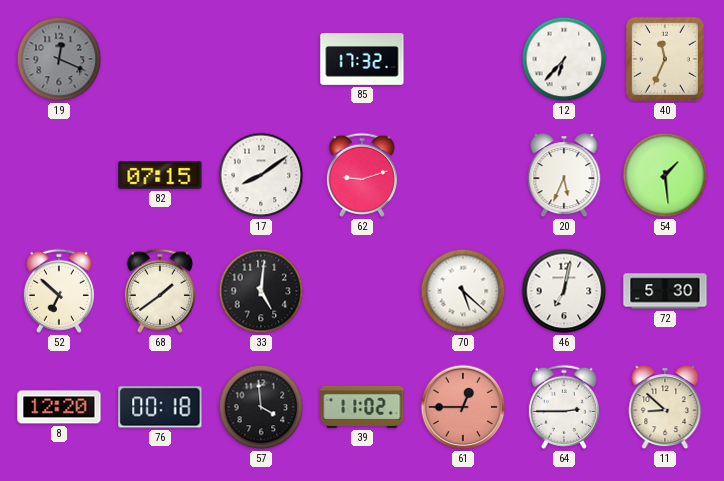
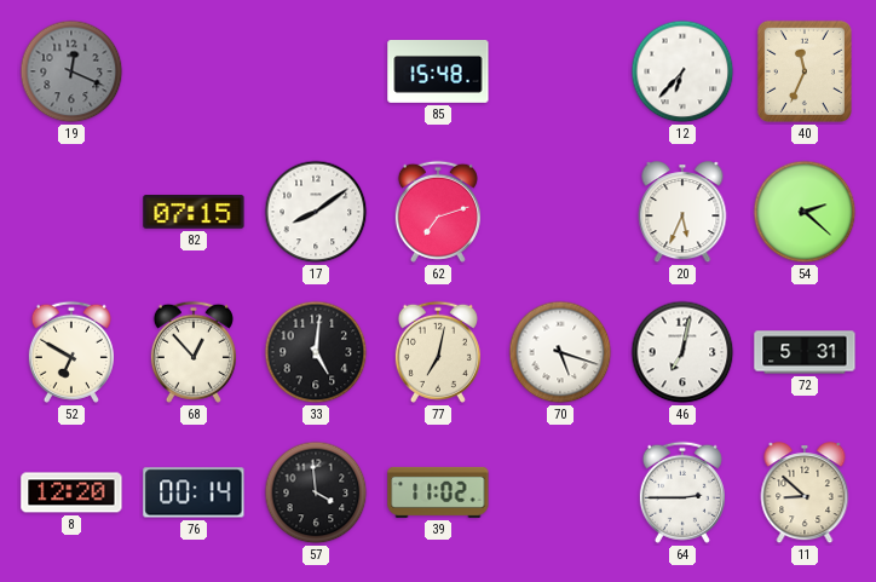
85: 17:32 -> 15:48 (438, 73)
62: 9:12 -> 7:12 (438, 212)
54: 1:29 -> 2:22 (805, 212)
52: 6:52 -> 6:50 (71, 352)
68: 1:39 -> 12:53 (194, 352)
77: none -> 7:02 (438, 352)
70: 5:22 -> 5:18 (560, 352)
72: 5:30 -> 5:31 (805, 352)
76: 00:18 -> 00:14 (194, 492)
61: 12:45 -> none (463, 407)
